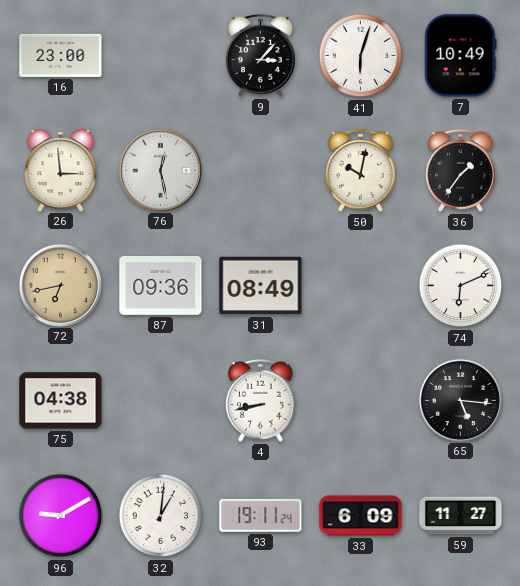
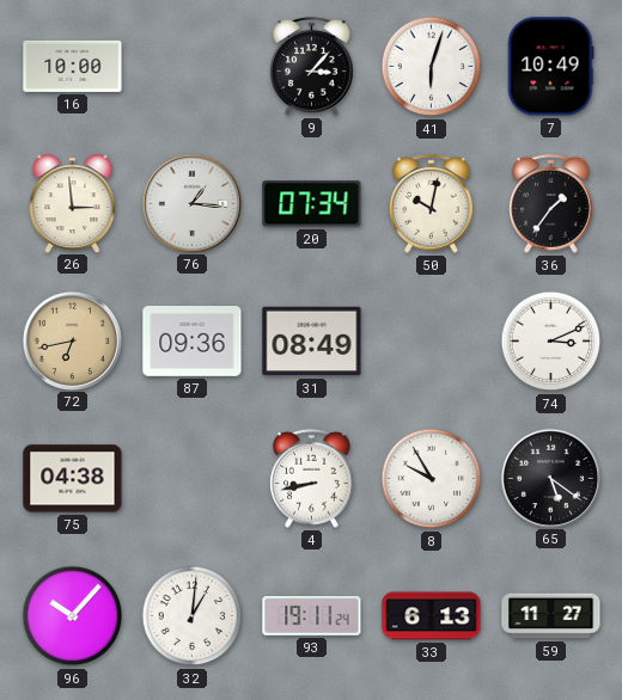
16: 23:00 -> 10:00 (73, 66)
76: 12:28 -> 1:16 (191, 203)
20: none -> 07:34 (312, 204)
74: 6:11 -> 3:11 (551, 342)
8: none -> 9:55 (432, 479)
65: 5:16 -> 5:21 (550, 478)
96: 9:10 -> 10:07 (73, 616)
33: 6:09 -> 6:13 (432, 616)
